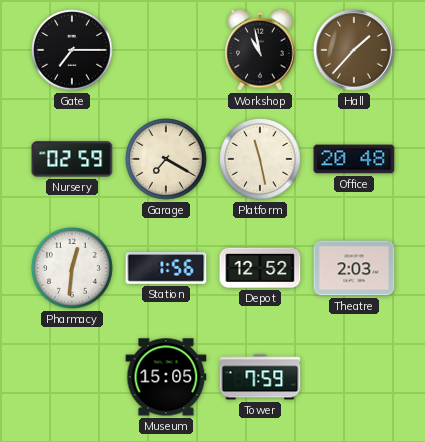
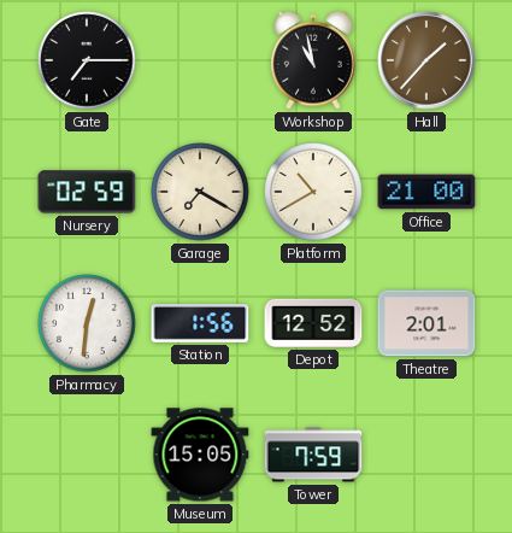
Platform: 11:28 -> 10:40 (313, 192)
Office: 20:48 -> 21:00 (426, 192)
Theatre: 2:03 -> 2:01 (426, 323)
